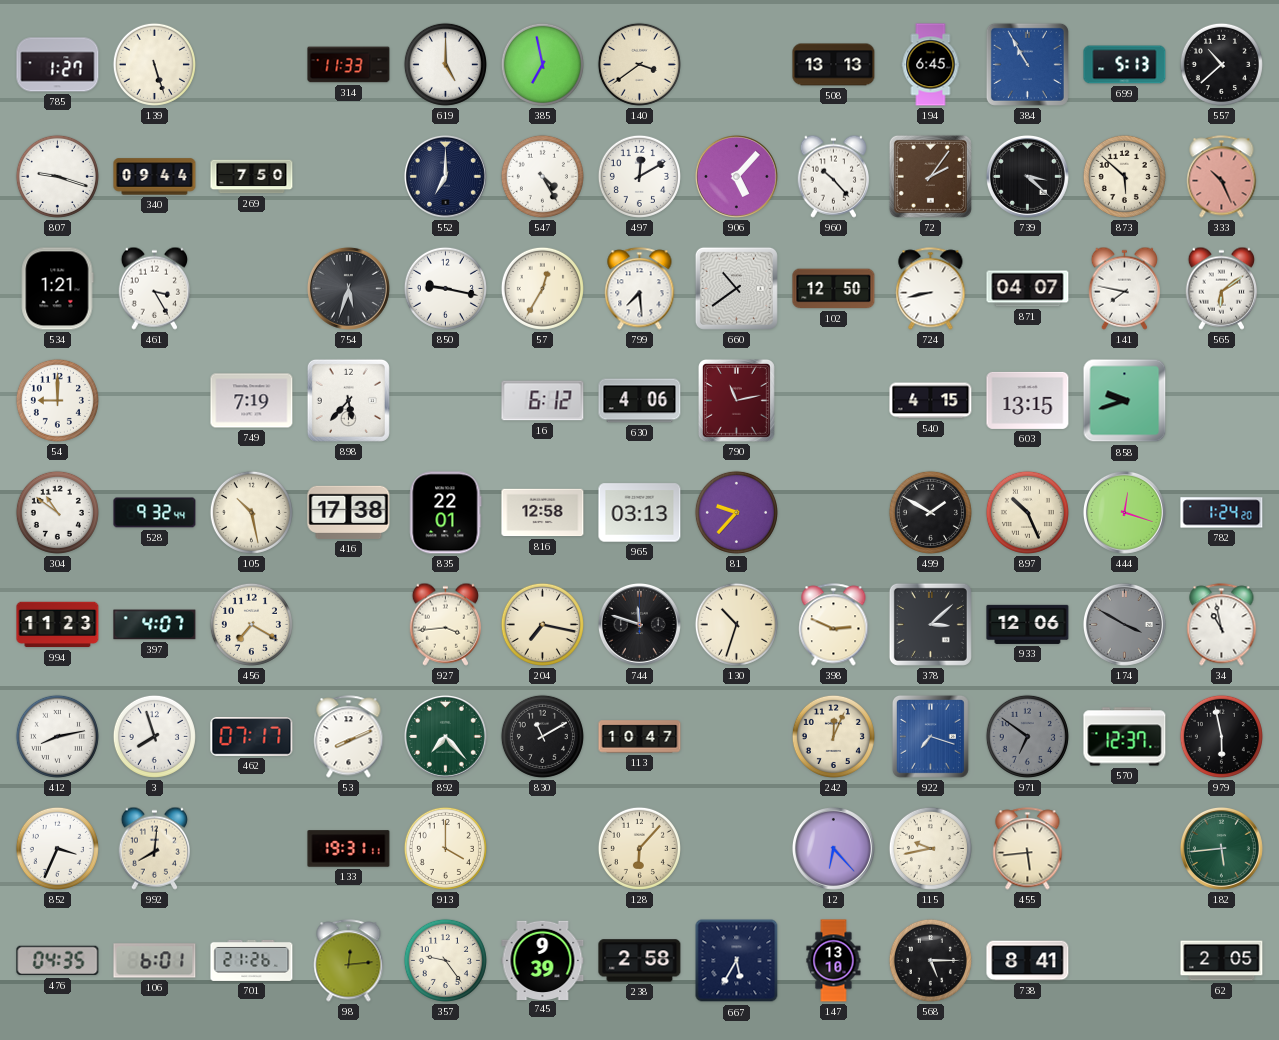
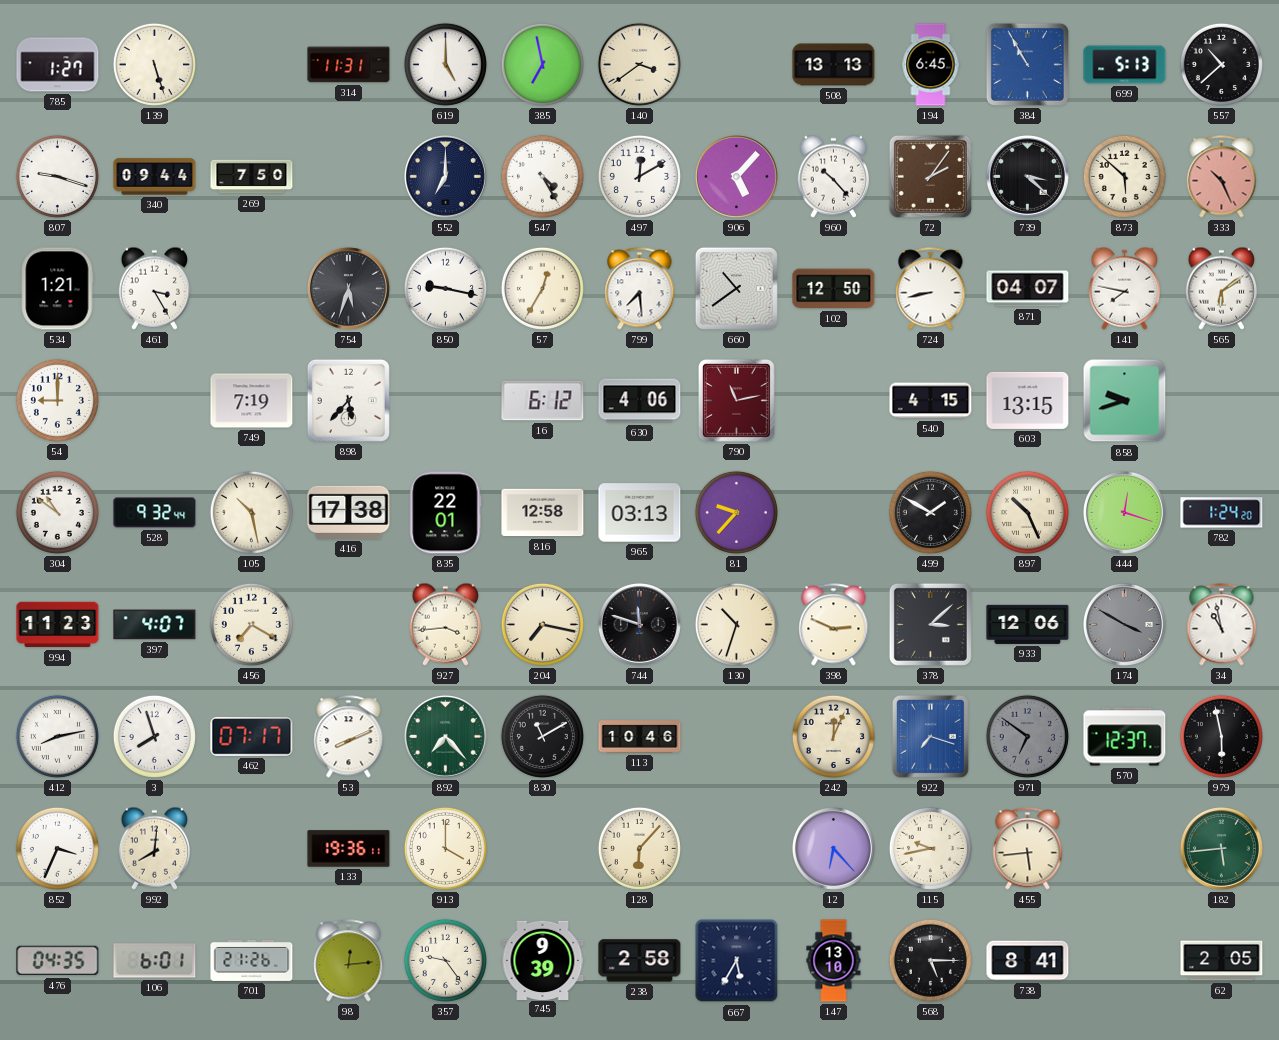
314: 11:33 -> 11:31 (349, 65)
113: 10:47 -> 10:46 (640, 737)
133: 19:31 -> 19:36 (349, 849)
